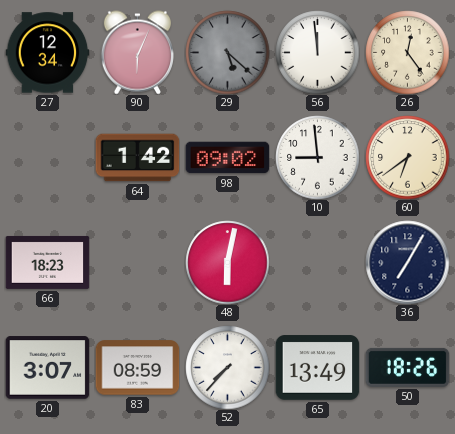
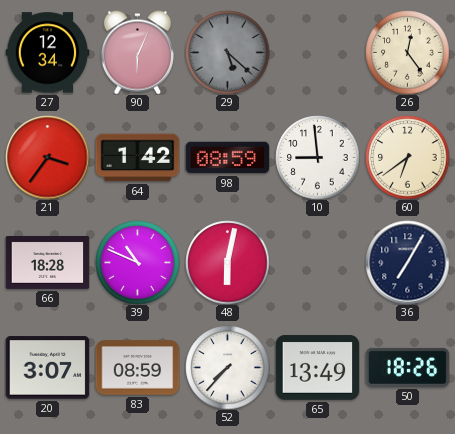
56: 11:59 -> none (317, 52)
21: none -> 3:36 (47, 157)
98: 09:02 -> 08:59 (227, 158)
66: 18:23 -> 18:28 (47, 262)
39: none -> 10:49 (137, 262)
